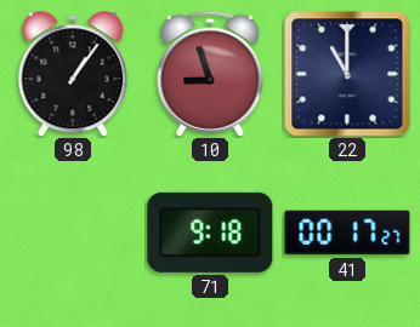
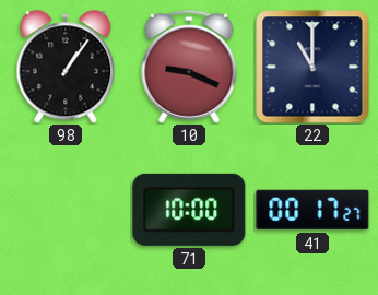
10: 8:57 -> 9:19 (189, 67)
71: 9:18 -> 10:00 (189, 210)
